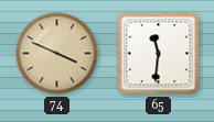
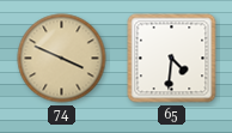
65: 11:31 -> 4:31 (172, 59)
